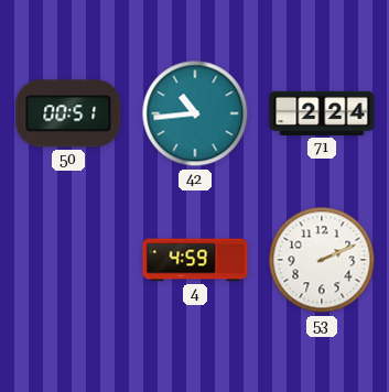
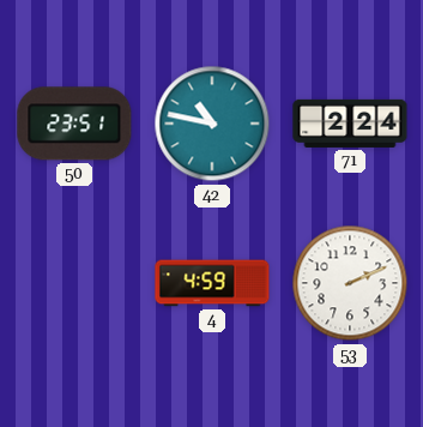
50: 00:51 -> 23:51 (74, 124)
42: 10:44 -> 10:47 (212, 124)
